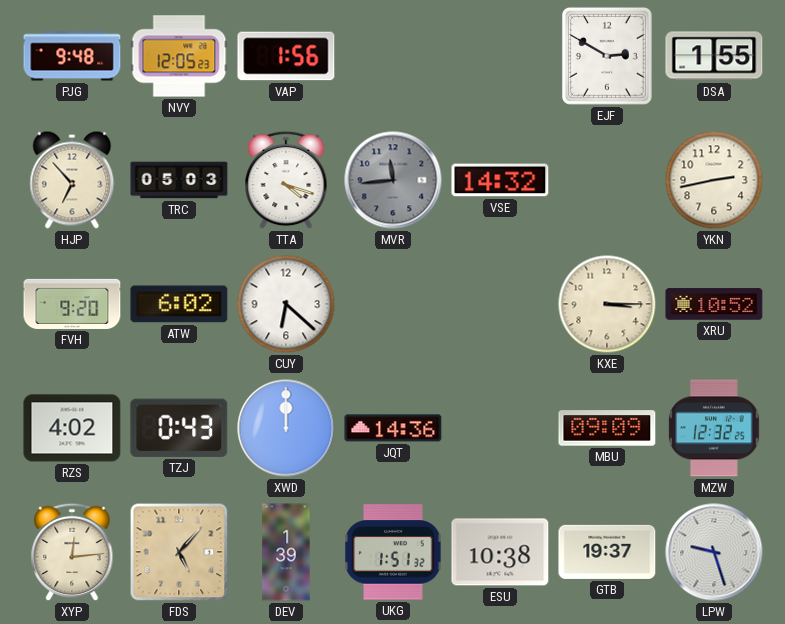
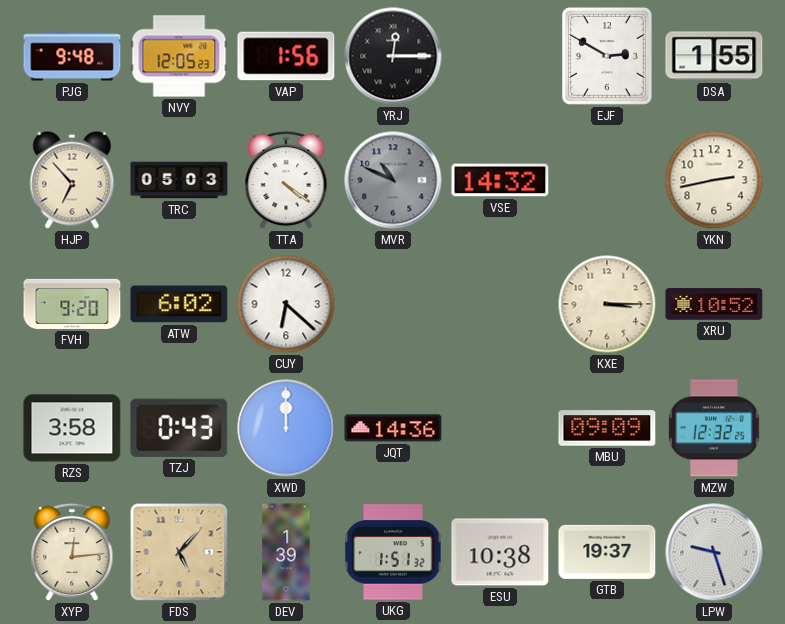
YRJ: none -> 12:15 (393, 56)
TTA: 4:18 -> 4:21 (286, 180)
MVR: 11:44 -> 10:49 (393, 180)
RZS: 4:02 -> 3:58 (72, 428)
